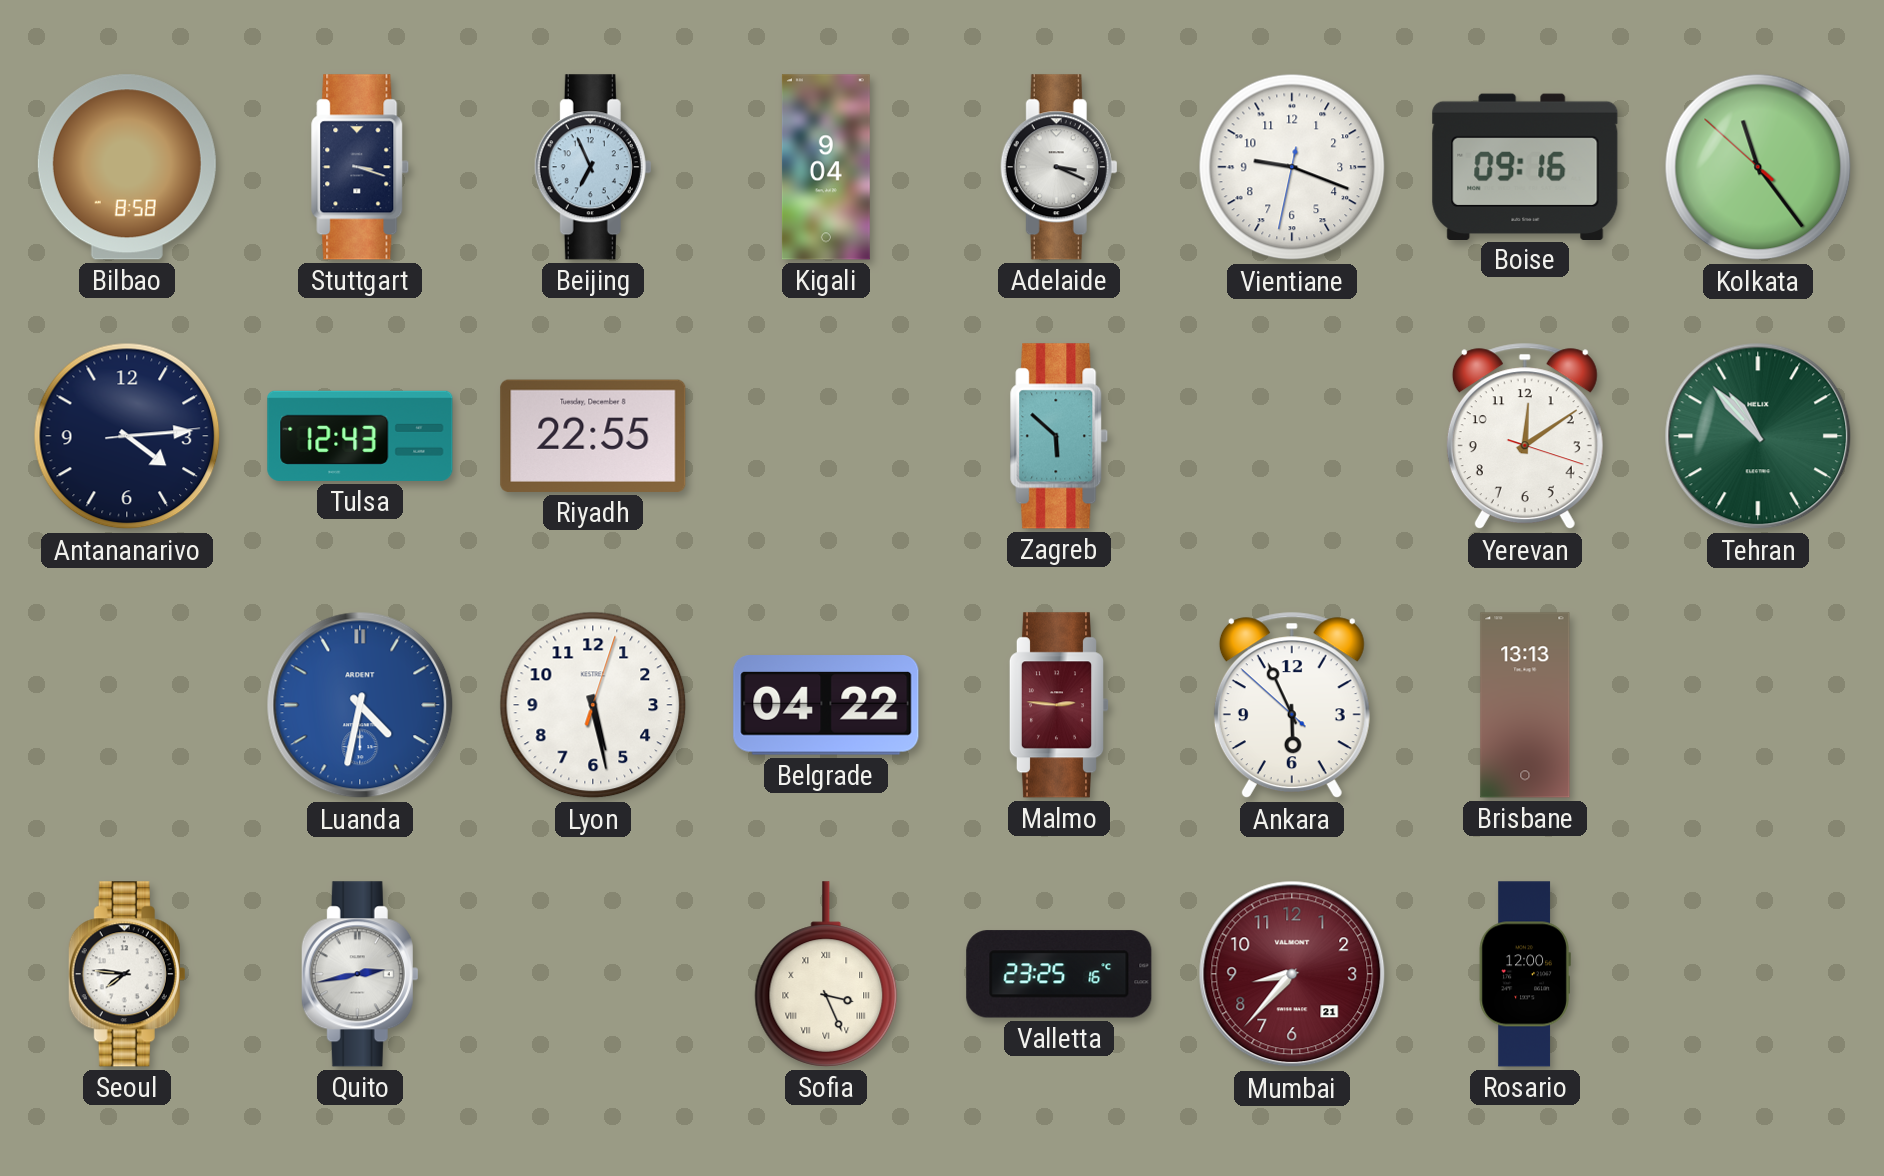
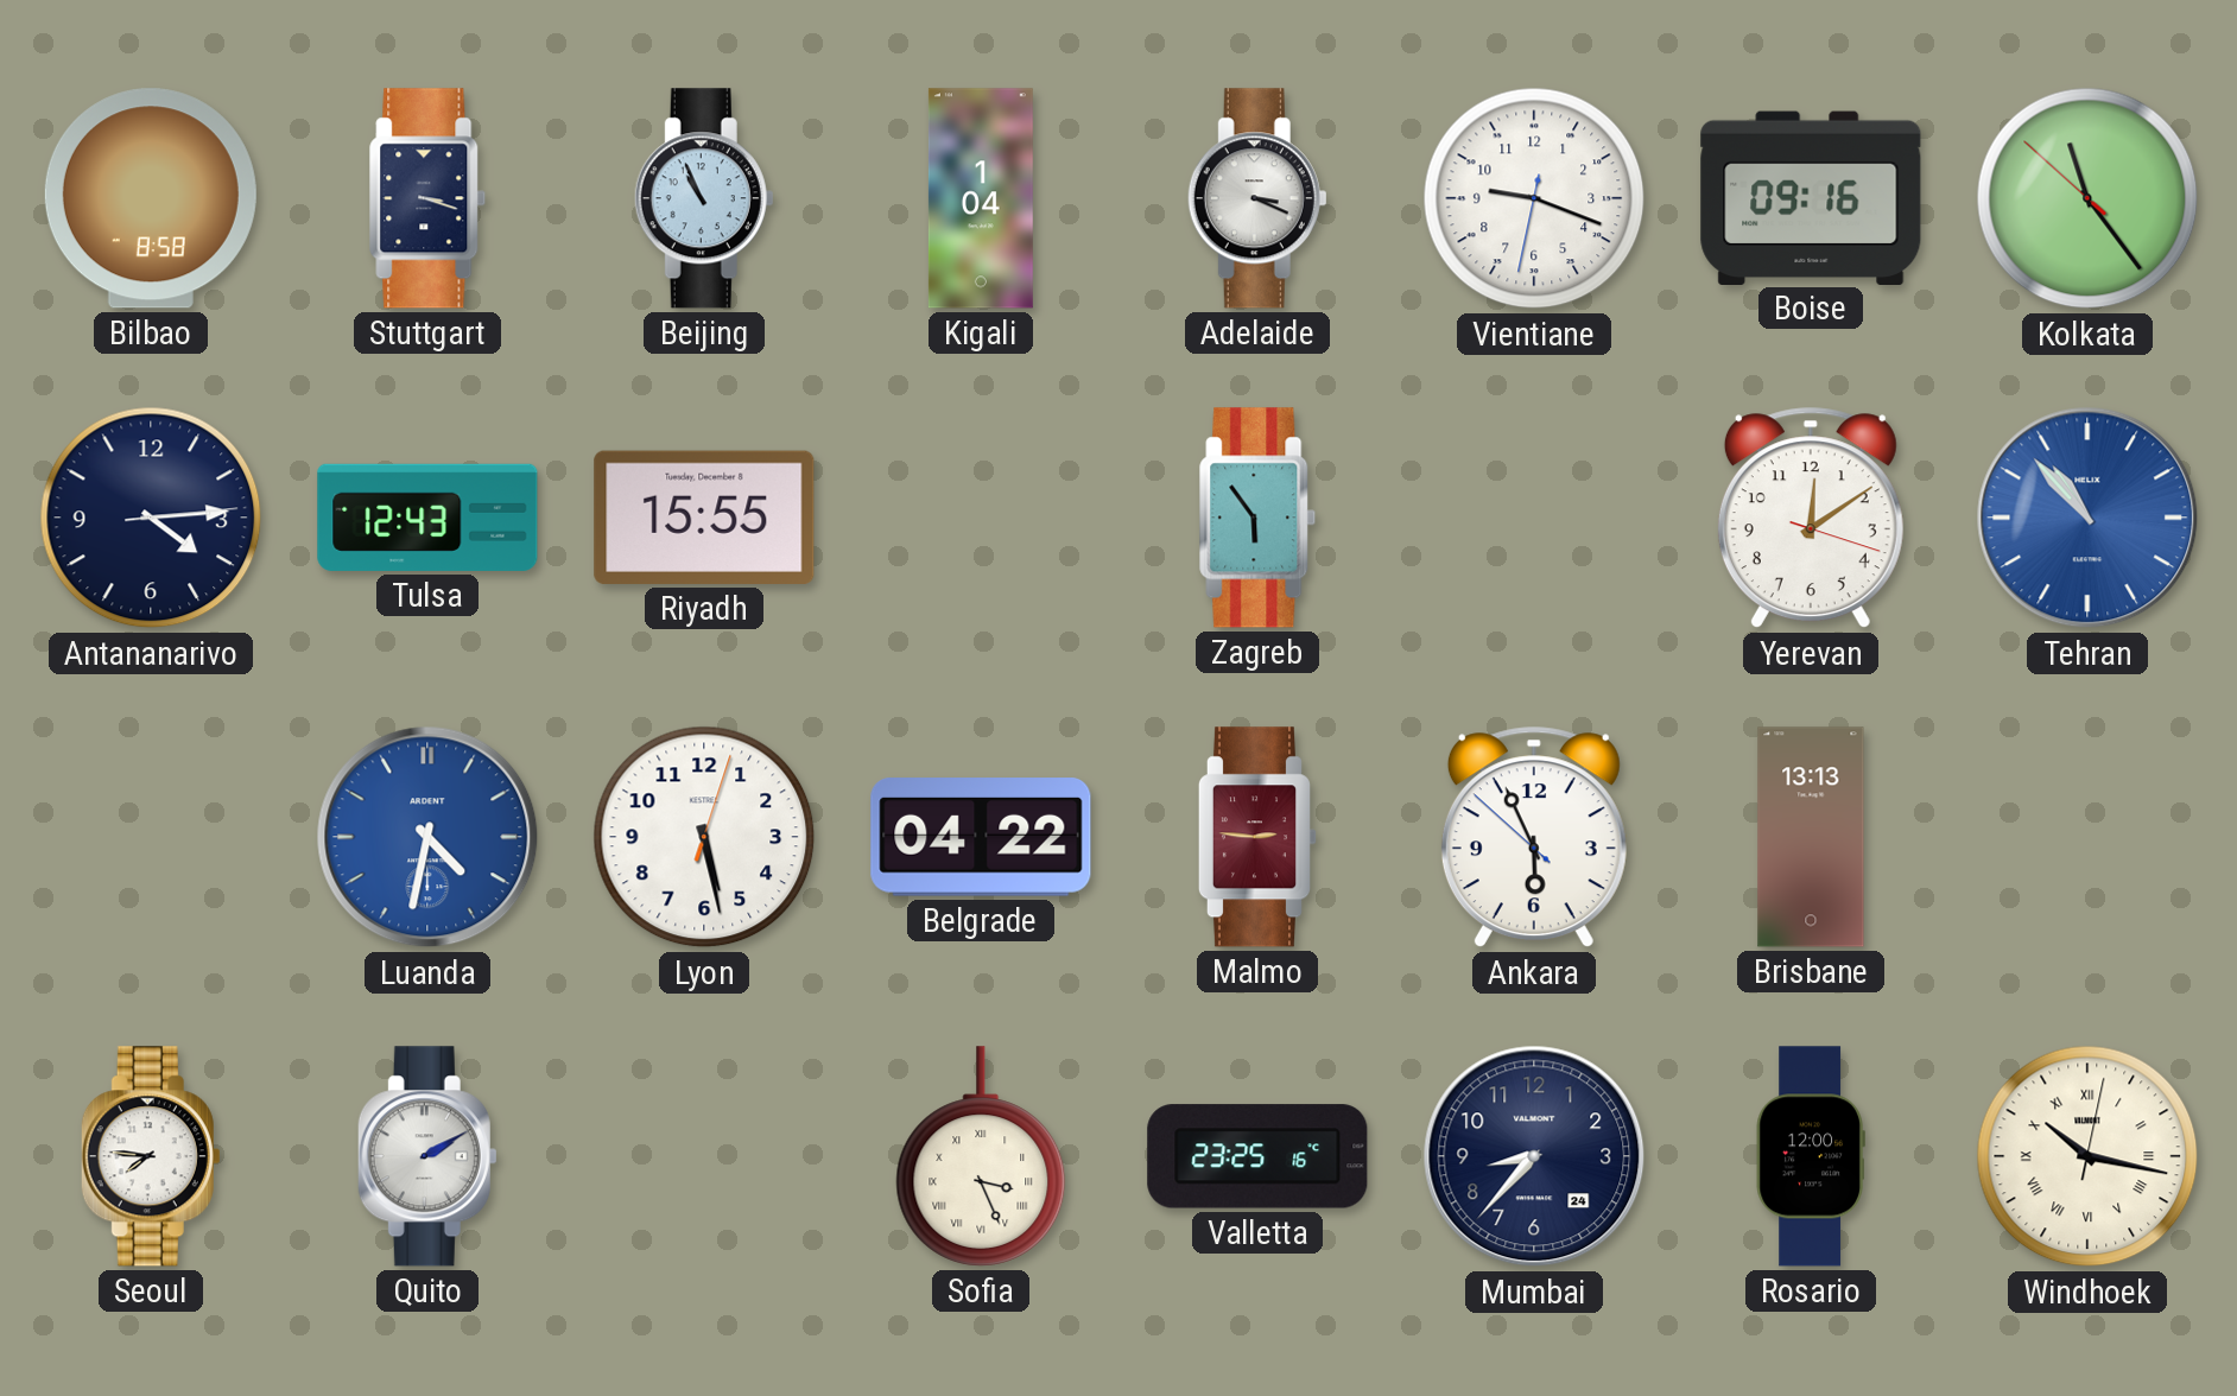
Beijing: 6:56 -> 10:56 (704, 198)
Kigali: 9:04 -> 1:04 (981, 198)
Riyadh: 22:55 -> 15:55 (704, 518)
Zagreb: 5:52 -> 5:54 (1257, 518)
Tehran dial: green -> blue (2087, 518)
Quito: 2:43 -> 2:10 (427, 1156)
Mumbai date: 21 -> 24 (1534, 1156)
Mumbai dial: burgundy -> navy (1534, 1156)
Windhoek: none -> 10:17 (2087, 1156)
